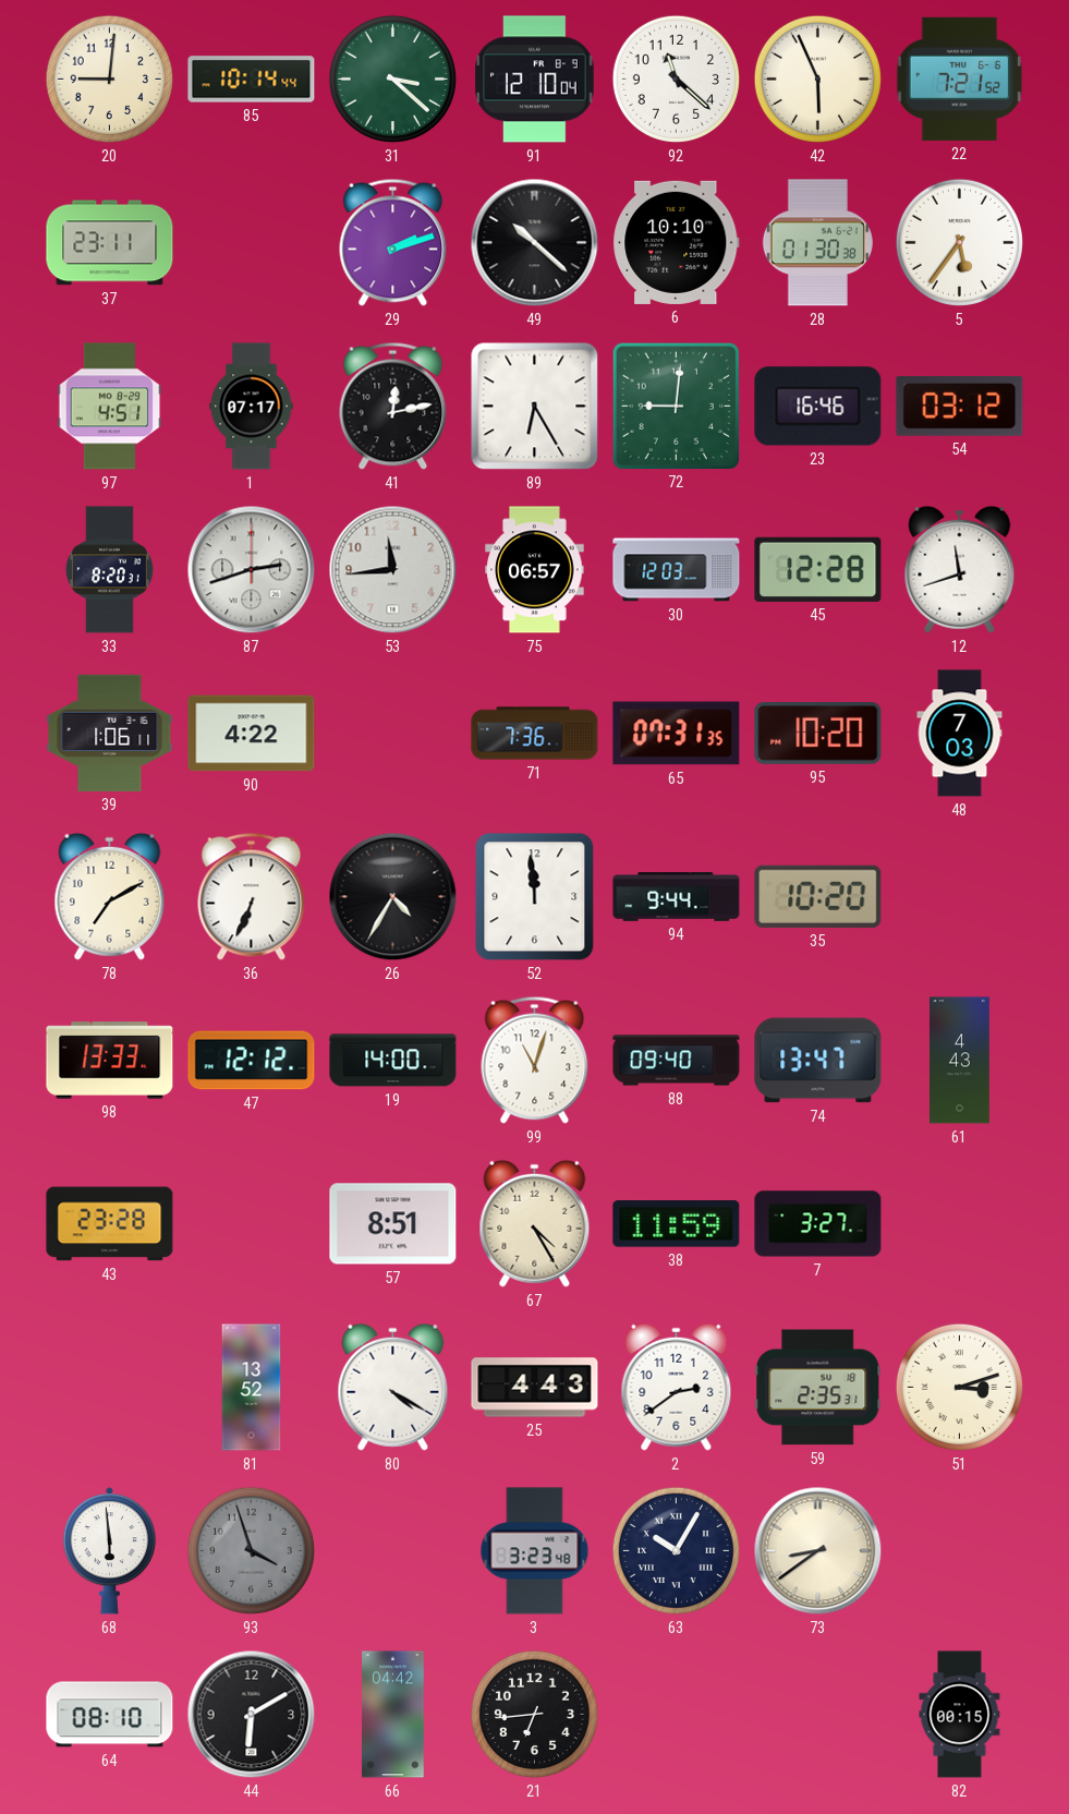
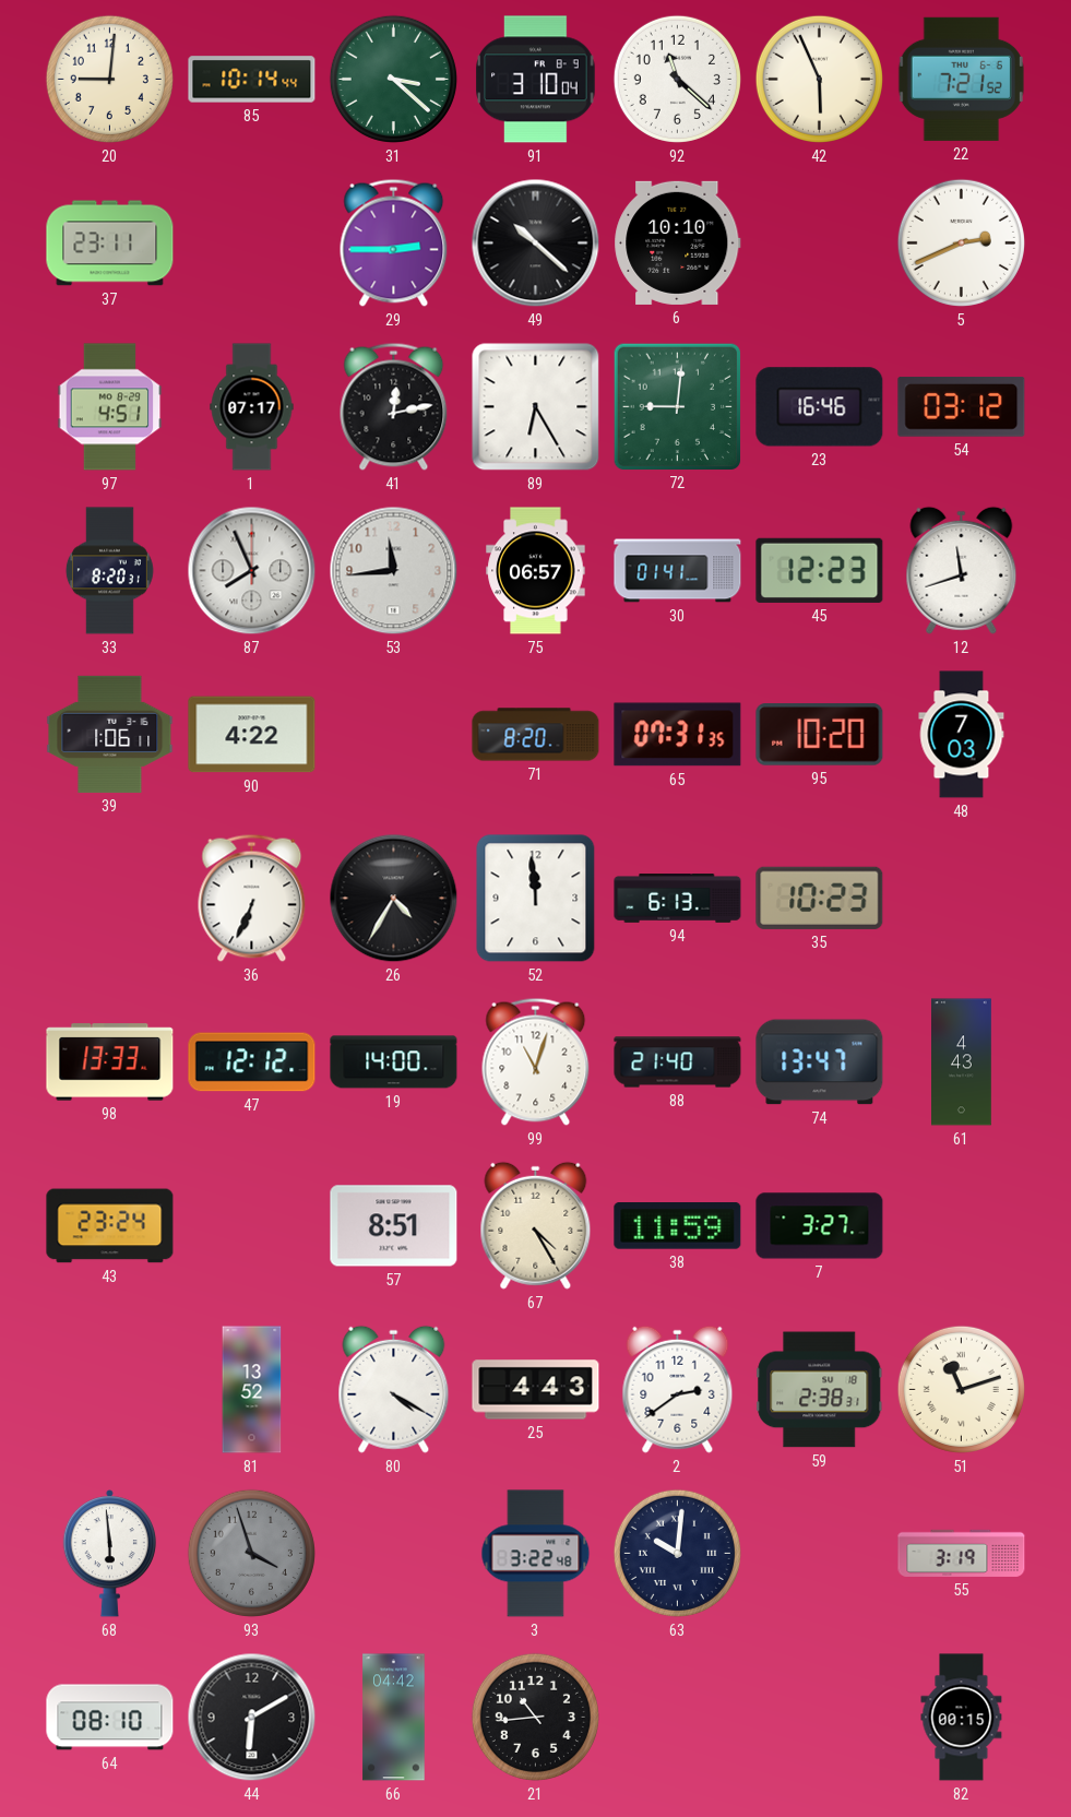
91: 12:10 -> 3:10 (536, 80)
29: 2:12 -> 2:45 (394, 242)
28: 01:30 -> none (817, 243)
5: 5:36 -> 2:41 (961, 242)
87: 2:42 -> 7:56 (252, 571)
30: 12:03 -> 01:41 (678, 571)
45: 12:28 -> 12:23 (820, 570)
71: 7:36 -> 8:20 (536, 735)
78: 7:10 -> none (110, 896)
94: 9:44 -> 6:13 (678, 899)
35: 10:20 -> 10:23 (820, 898)
88: 09:40 -> 21:40 (678, 1062)
43: 23:28 -> 23:24 (110, 1226)
59: 2:35 -> 2:38 (820, 1390)
51: 3:12 -> 11:12 (961, 1389)
3: 3:23 -> 3:22 (536, 1554)
63: 10:05 -> 10:01 (677, 1553)
73: 8:39 -> none (818, 1551)
55: none -> 3:19 (962, 1553)
21: 6:44 -> 10:44 (535, 1717)
